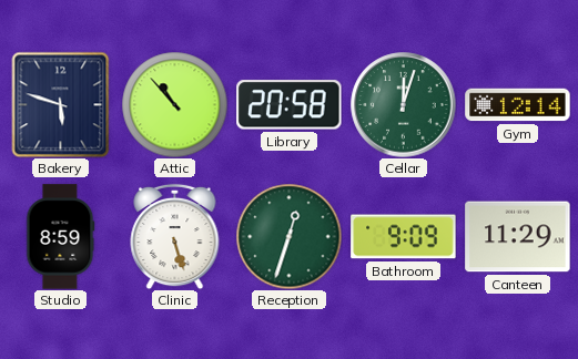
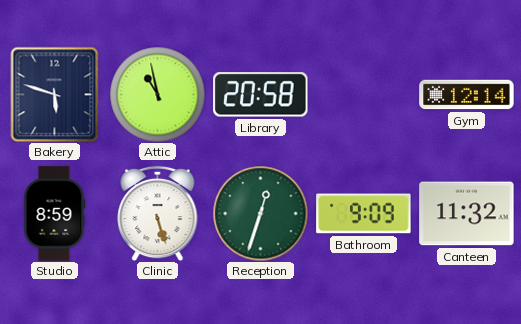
Attic: 10:53 -> 10:58 (157, 94)
Cellar: 12:03 -> none (404, 105)
Canteen: 11:29 -> 11:32 (467, 214)
